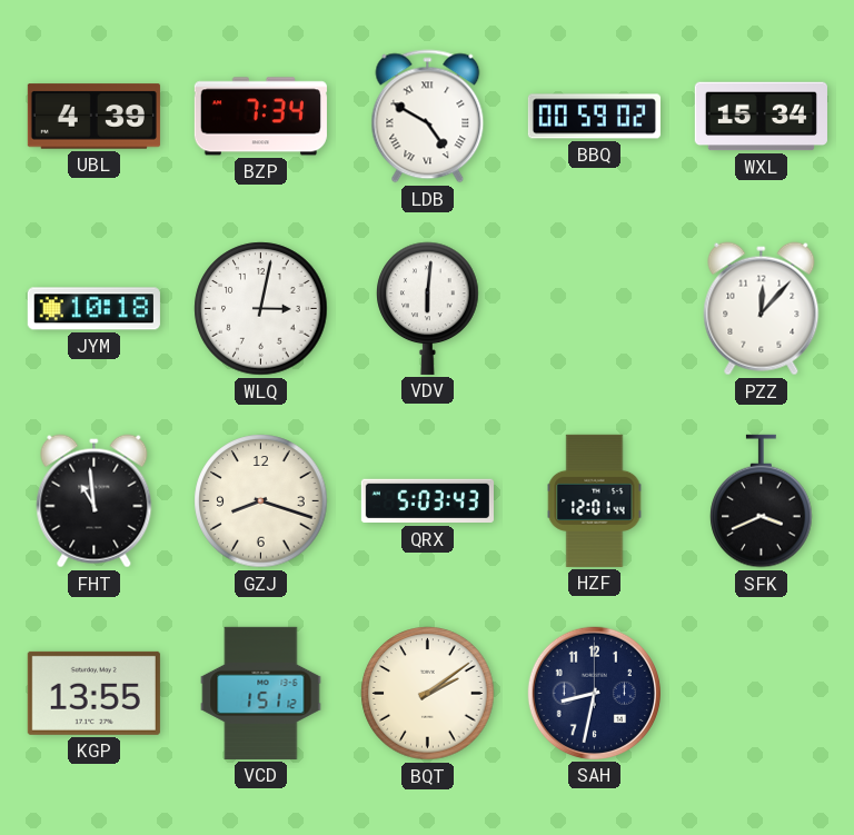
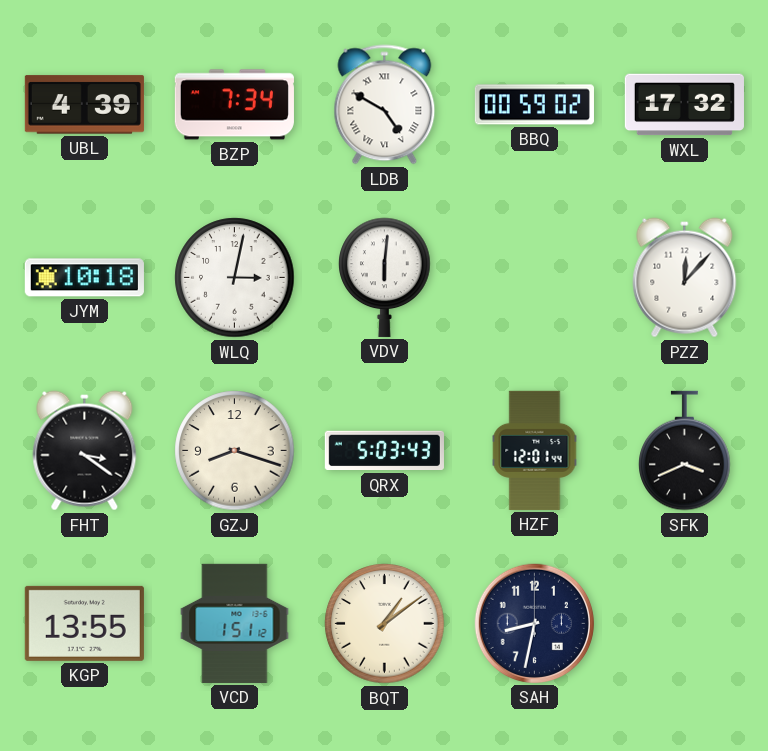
WXL: 15:34 -> 17:32 (684, 105)
FHT: 10:59 -> 3:21 (85, 451)
BQT: 2:09 -> 1:09 (385, 624)
